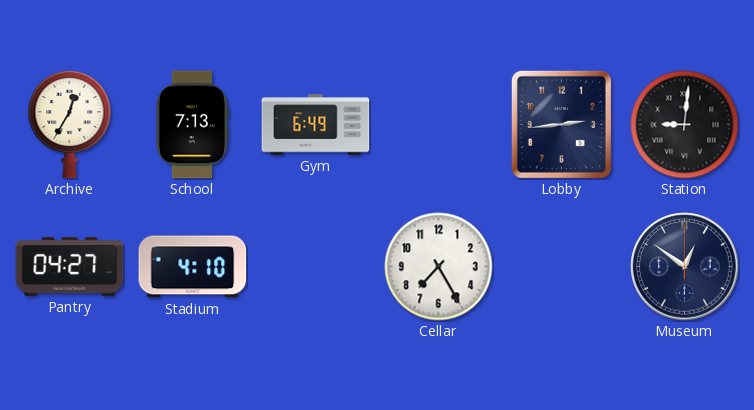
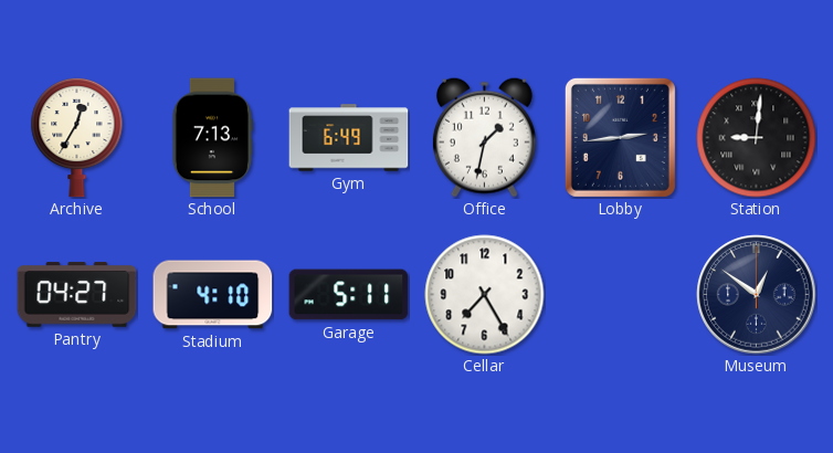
Office: none -> 1:32 (484, 137)
Garage: none -> 5:11 (349, 295)
